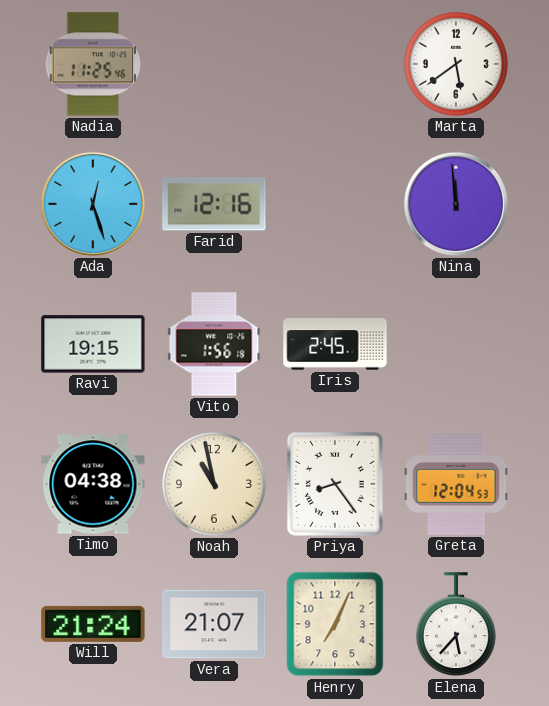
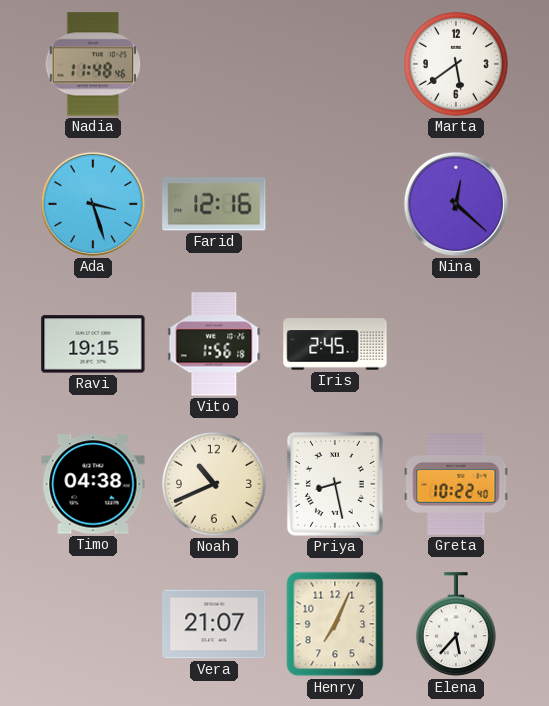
Nadia: 11:25 -> 11:48 (93, 64)
Ada: 12:27 -> 3:27 (93, 204)
Nina: 11:59 -> 12:22 (456, 204)
Noah: 10:58 -> 10:41 (214, 484)
Priya: 8:24 -> 8:28 (335, 484)
Greta: 12:04 -> 10:22 (456, 484)
Will: 21:24 -> none (93, 624)
